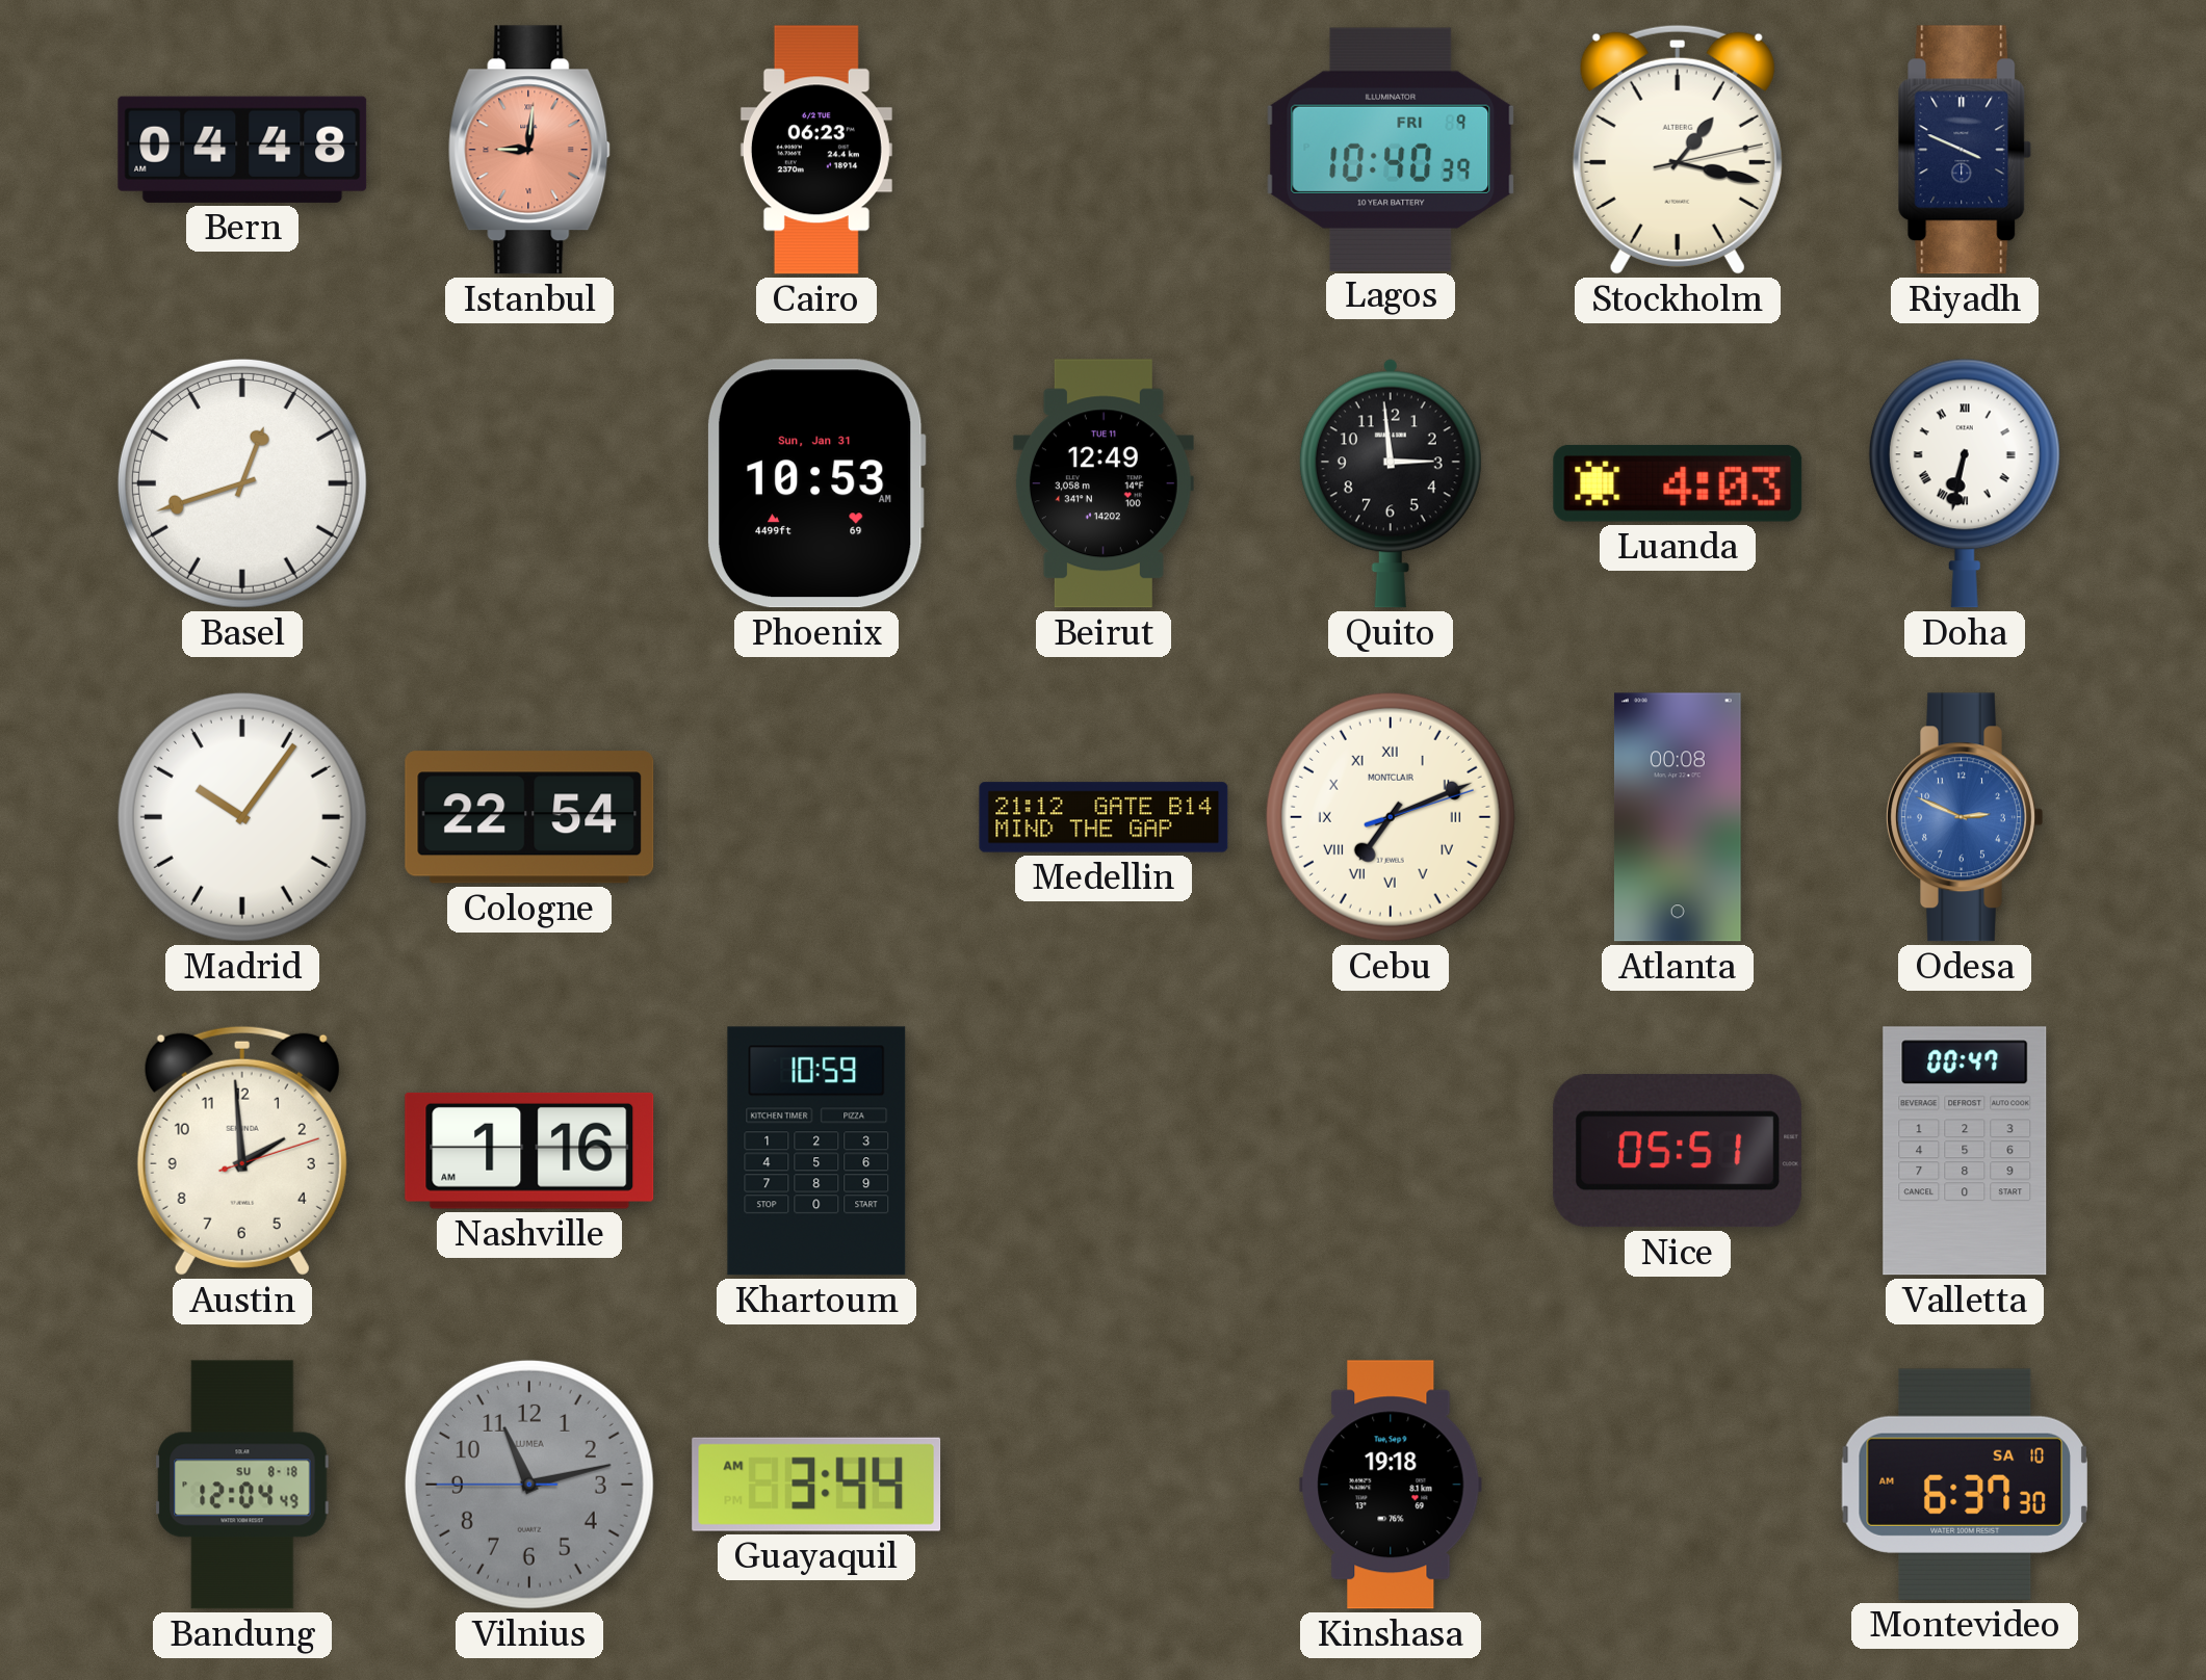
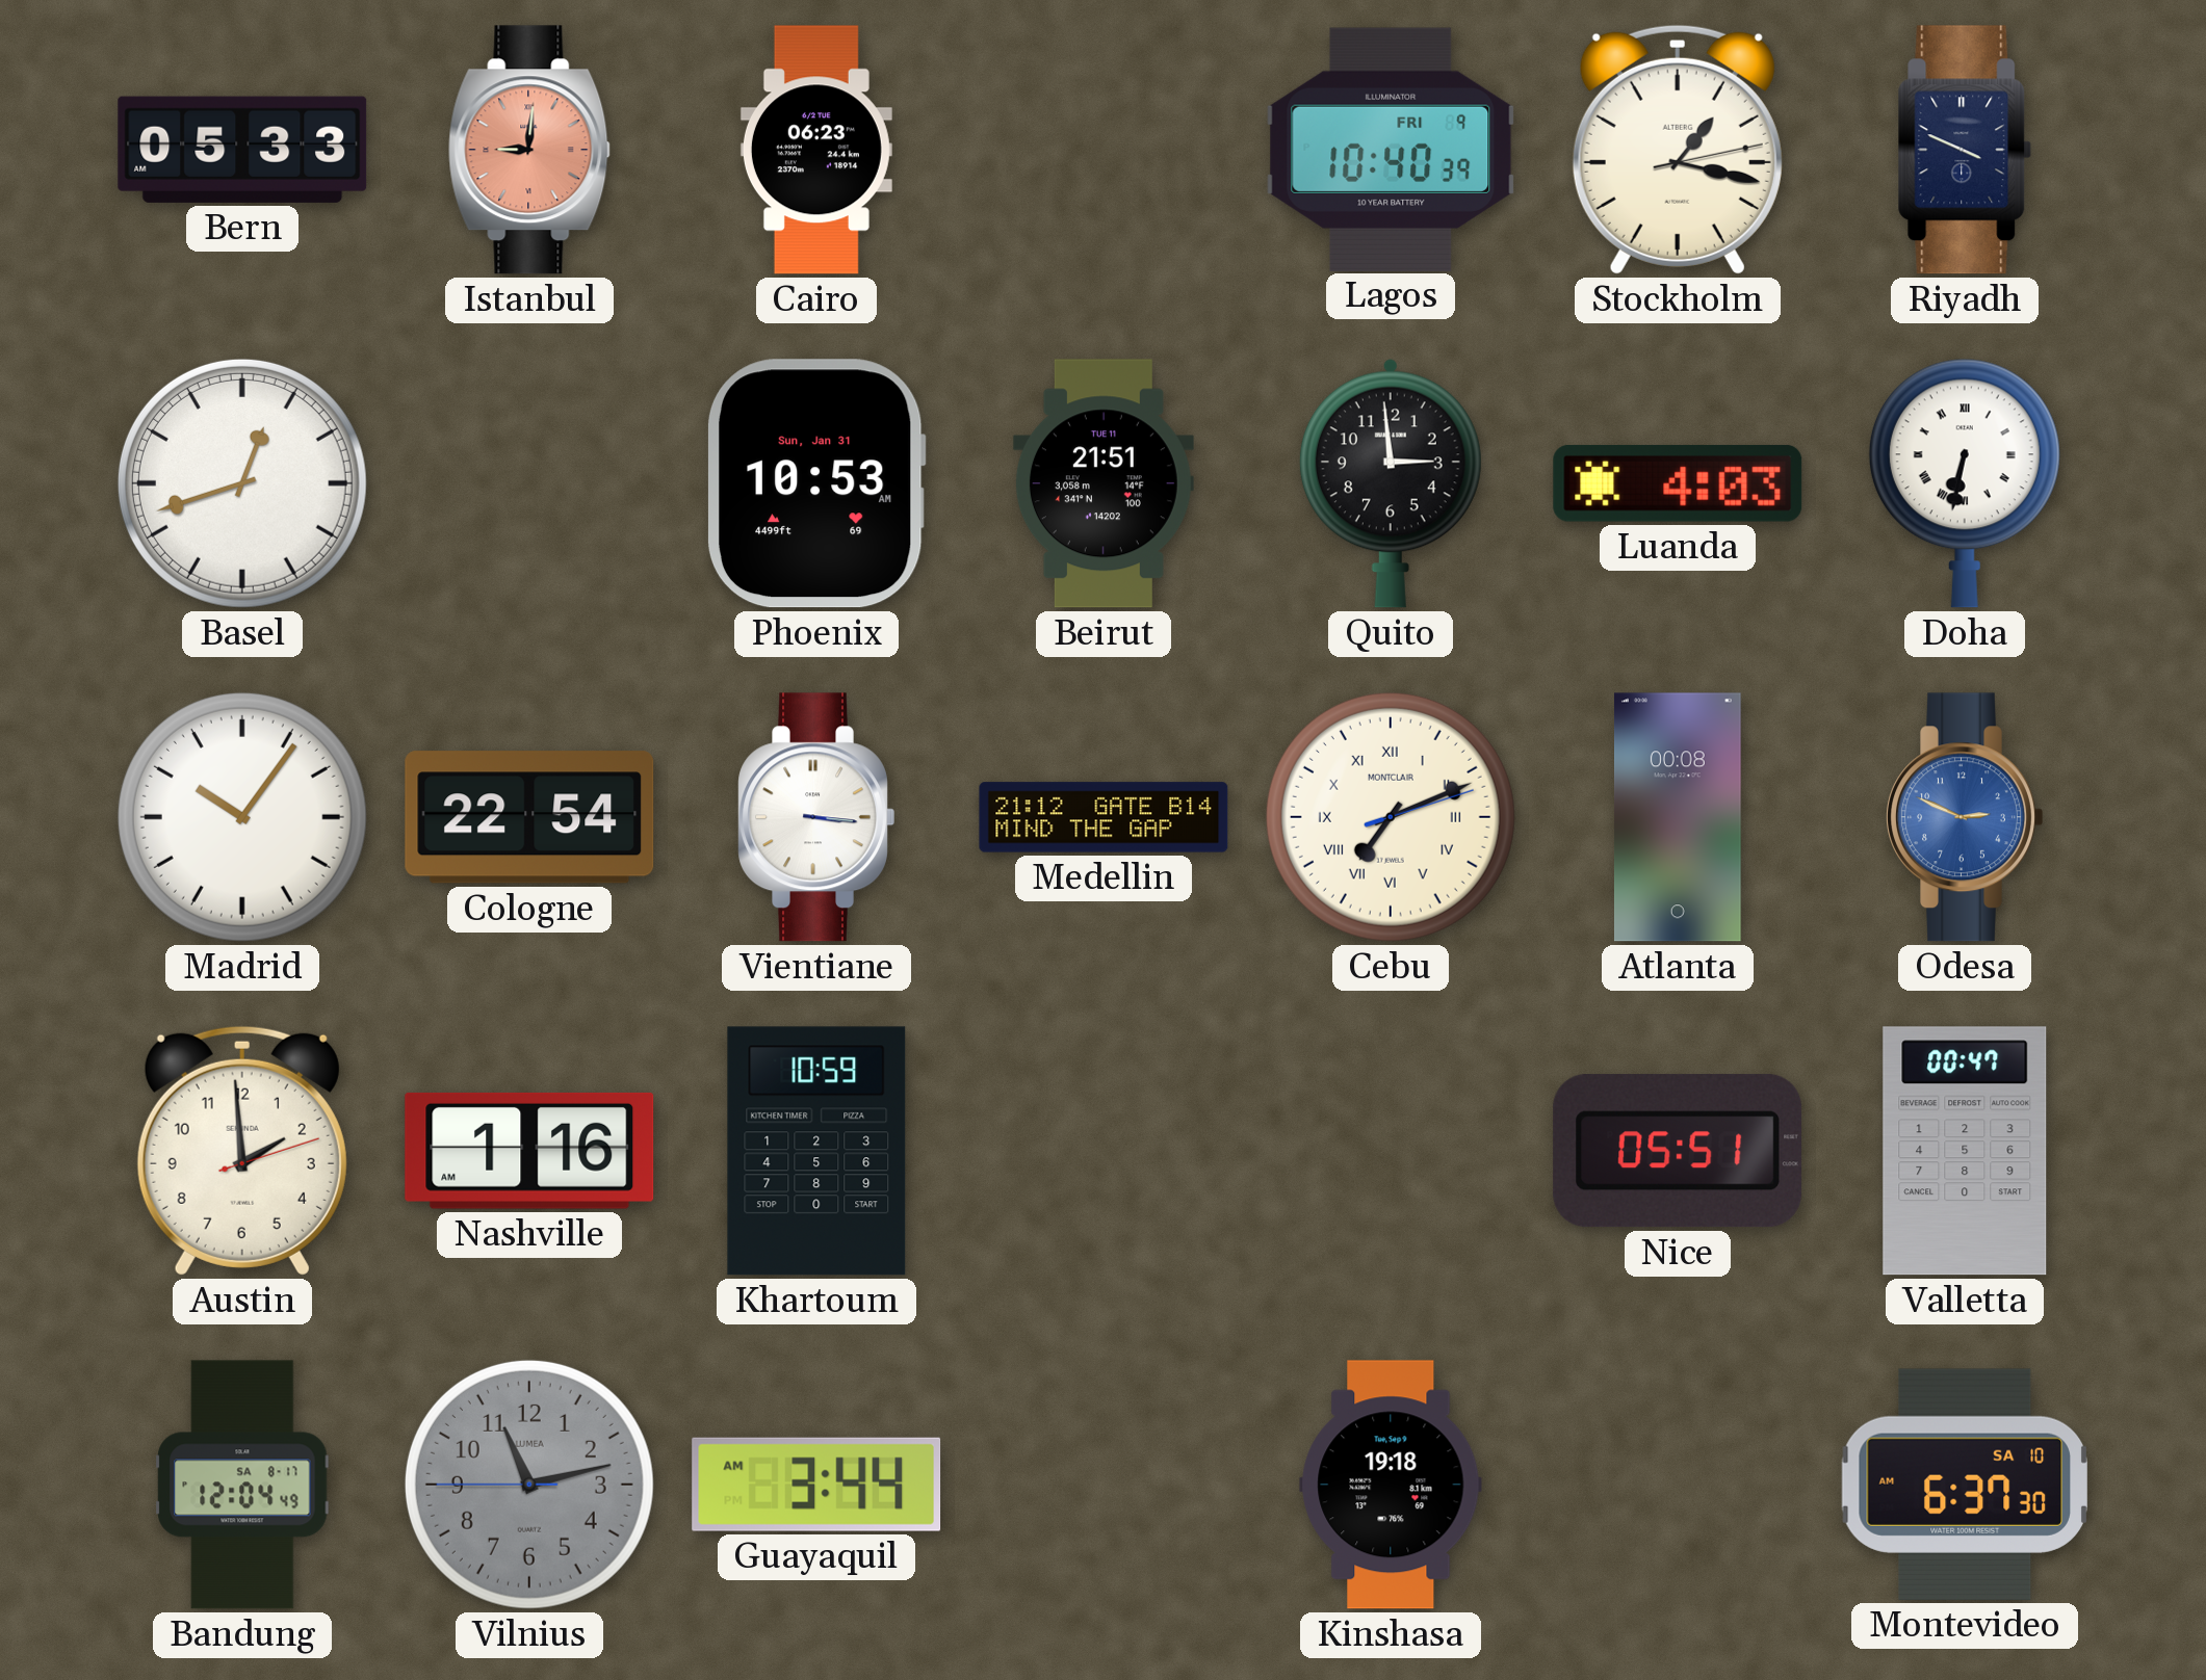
Bern: 04:48 -> 05:33 (242, 150)
Beirut: 12:49 -> 21:51 (1104, 483)
Vientiane: none -> 3:16 (816, 817)
Bandung date: SU 8-18 -> SA 8-17 (242, 1485)
